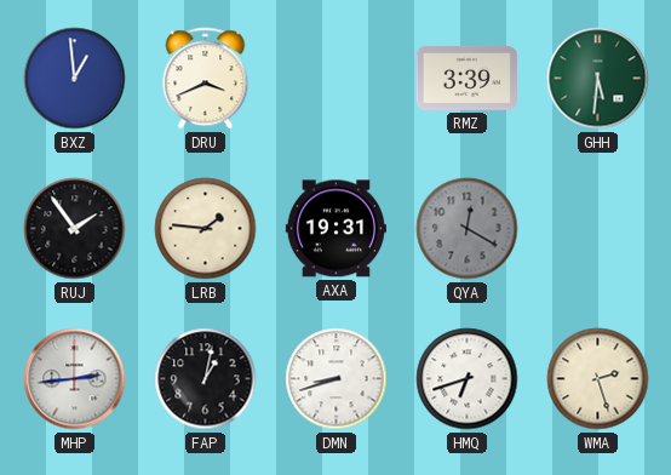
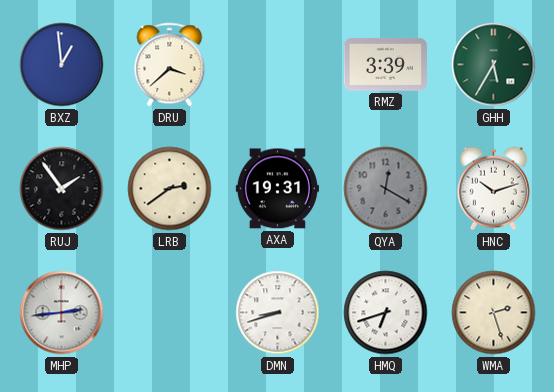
DRU: 3:41 -> 3:38 (170, 65)
GHH: 5:31 -> 5:35 (494, 65)
LRB: 1:46 -> 2:39 (170, 189)
HNC: none -> 10:12 (493, 189)
FAP: 1:02 -> none (206, 379)
